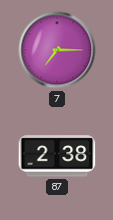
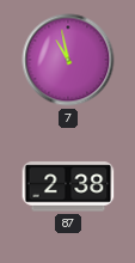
7: 7:15 -> 10:58 (68, 60)
